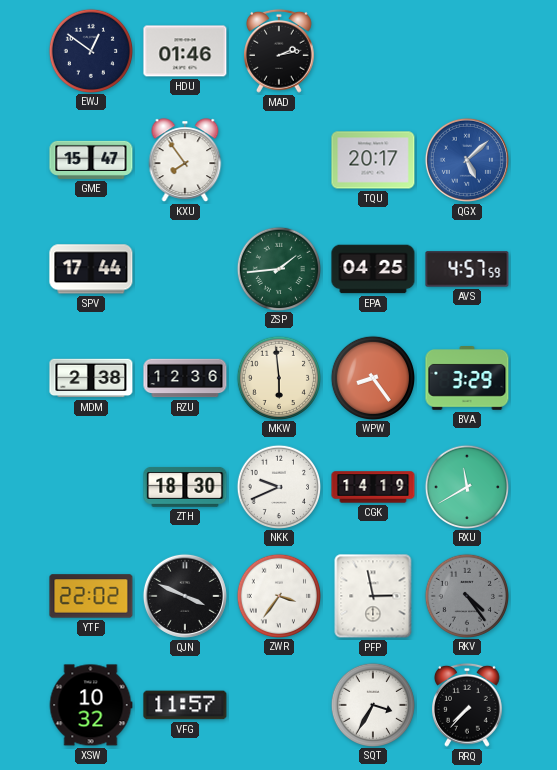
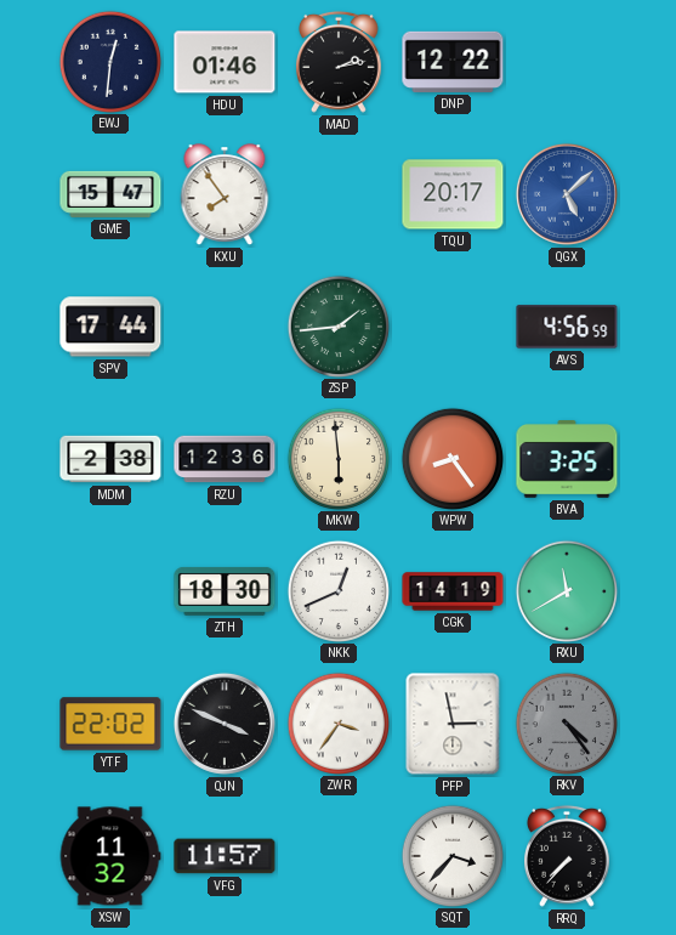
EWJ: 12:51 -> 12:31 (109, 61)
DNP: none -> 12:22 (453, 62)
EPA: 04:25 -> none (373, 269)
AVS: 4:57 -> 4:56 (567, 327)
BVA: 3:29 -> 3:25 (567, 460)
NKK: 9:41 -> 12:41 (337, 590)
XSW: 10:32 -> 11:32 (110, 856)
SQT: 3:35 -> 3:37 (451, 855)
